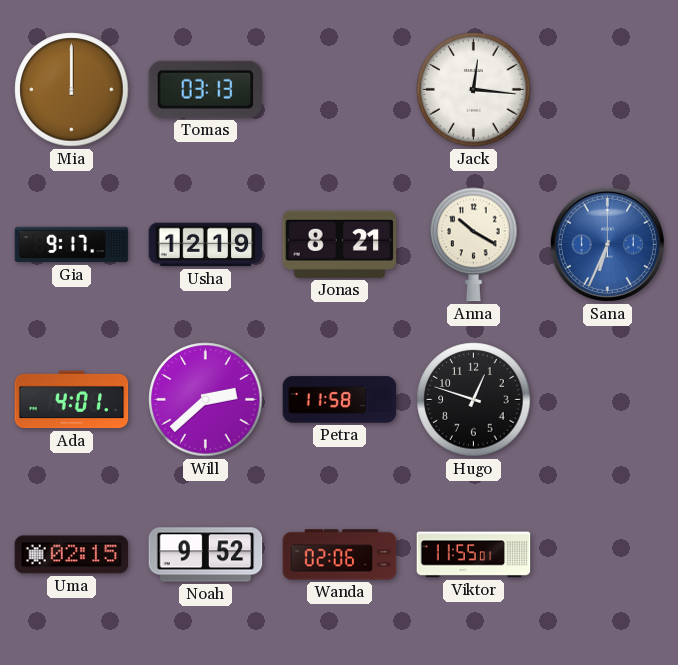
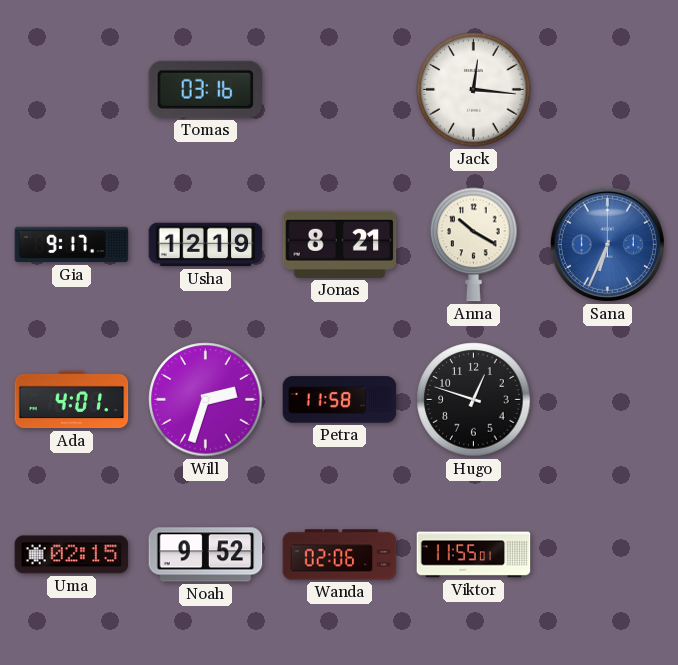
Mia: 12:00 -> none (72, 90)
Tomas: 03:13 -> 03:16 (206, 89)
Will: 2:38 -> 2:33 (206, 400)
